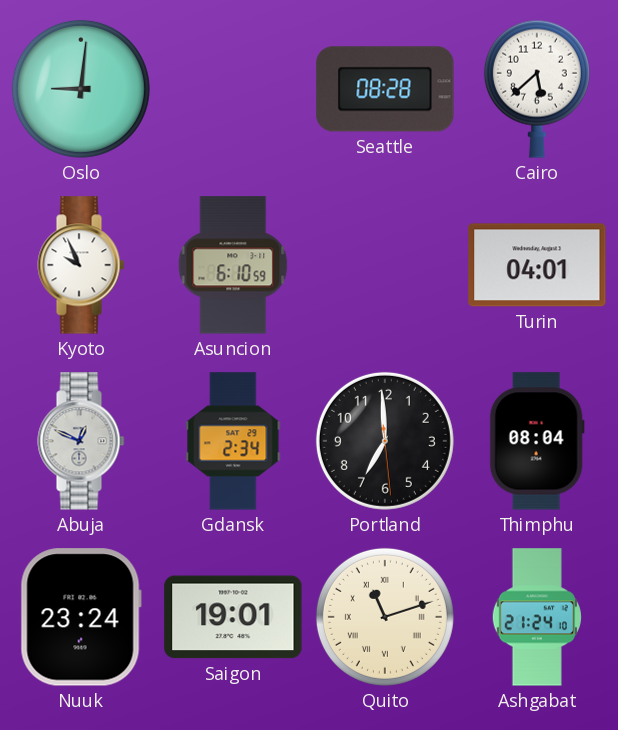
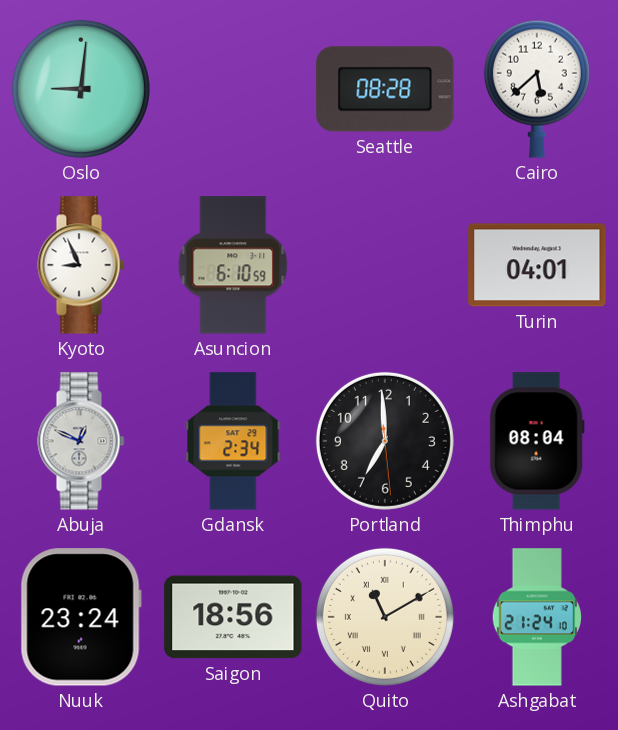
Kyoto: 9:56 -> 8:56 (81, 265)
Saigon: 19:01 -> 18:56 (233, 617)
Quito: 11:12 -> 11:10 (385, 617)
